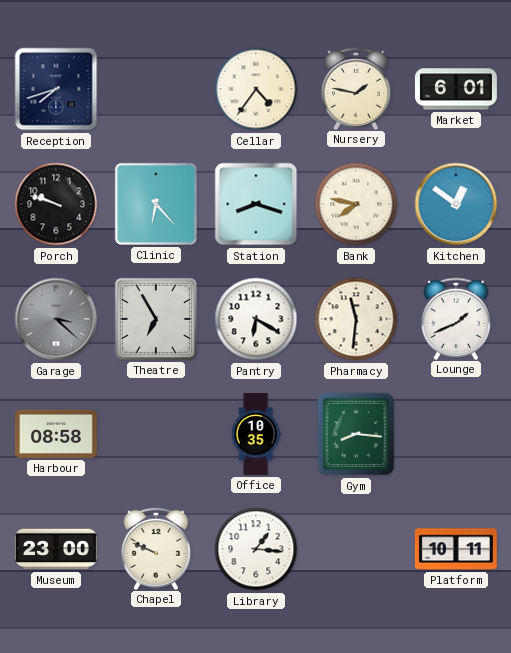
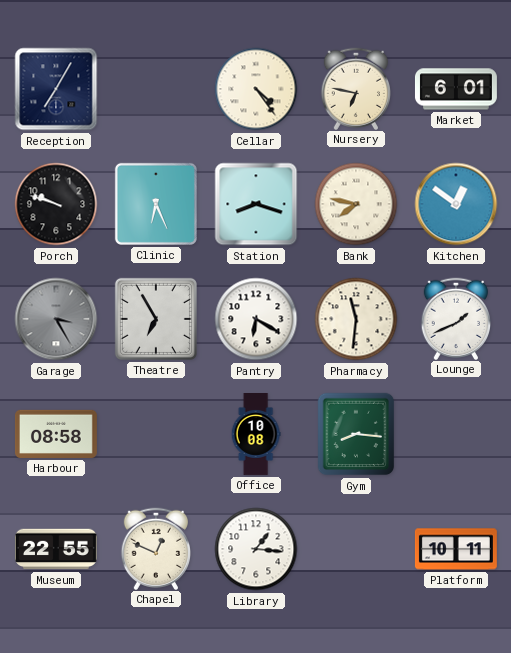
Reception: 7:42 -> 7:05 (56, 89)
Cellar: 4:36 -> 4:24 (256, 89)
Nursery: 1:47 -> 6:47 (355, 88)
Clinic: 6:23 -> 6:26 (156, 204)
Garage: 3:22 -> 3:25 (56, 319)
Office: 10:35 -> 10:08 (256, 435)
Museum: 23:00 -> 22:55 (56, 549)
Chapel: 9:49 -> 12:49 (155, 548)
